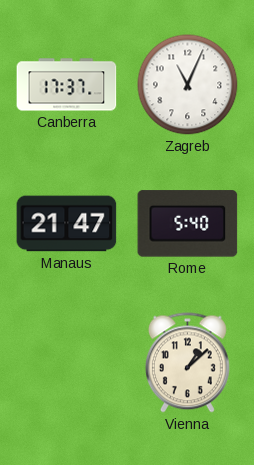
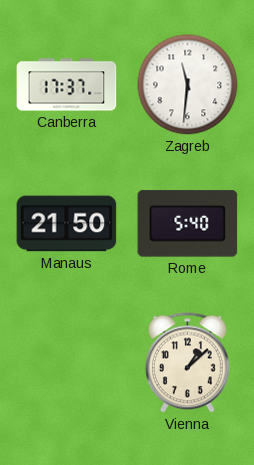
Zagreb: 11:04 -> 11:31 (188, 85)
Manaus: 21:47 -> 21:50 (67, 224)
